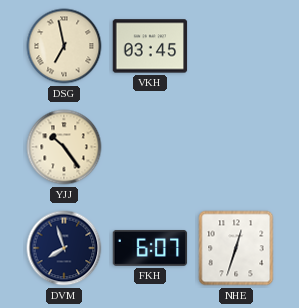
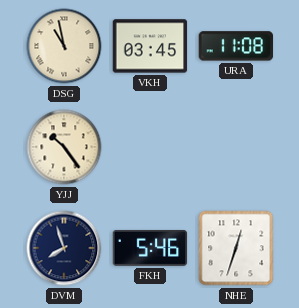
DSG: 6:58 -> 10:58 (64, 46)
URA: none -> 11:08 (236, 46)
FKH: 6:07 -> 5:46 (150, 248)
